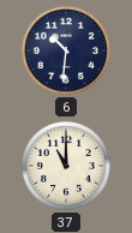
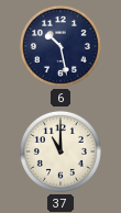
6: 10:31 -> 10:28 (61, 46)
